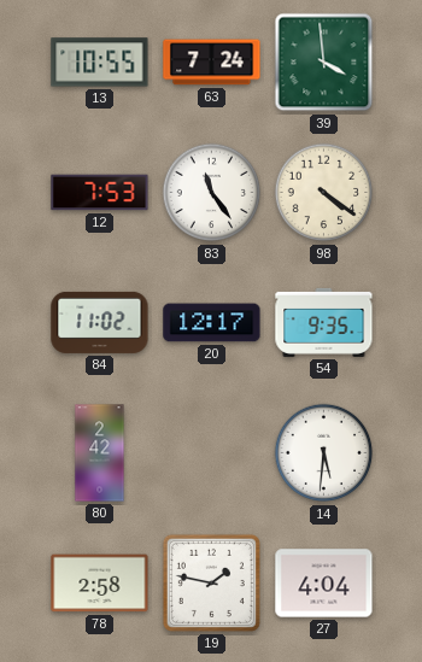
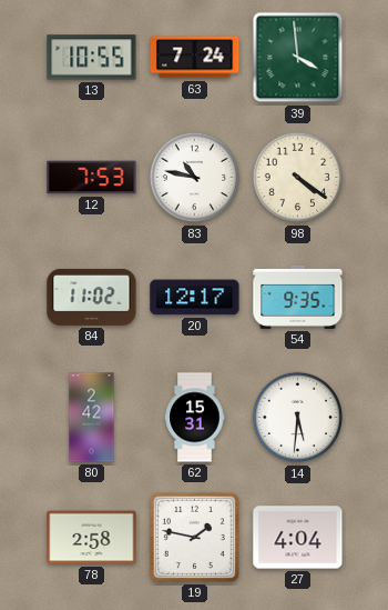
83: 11:24 -> 10:47 (195, 178)
62: none -> 15:31 (195, 418)
